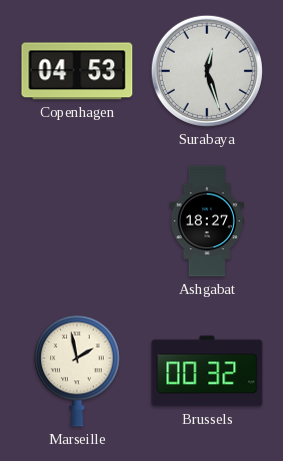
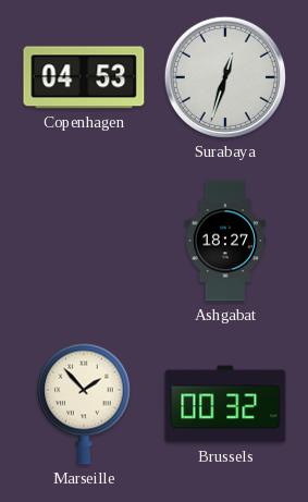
Surabaya: 12:27 -> 12:33 (225, 77)
Marseille: 1:58 -> 1:53 (85, 404)
